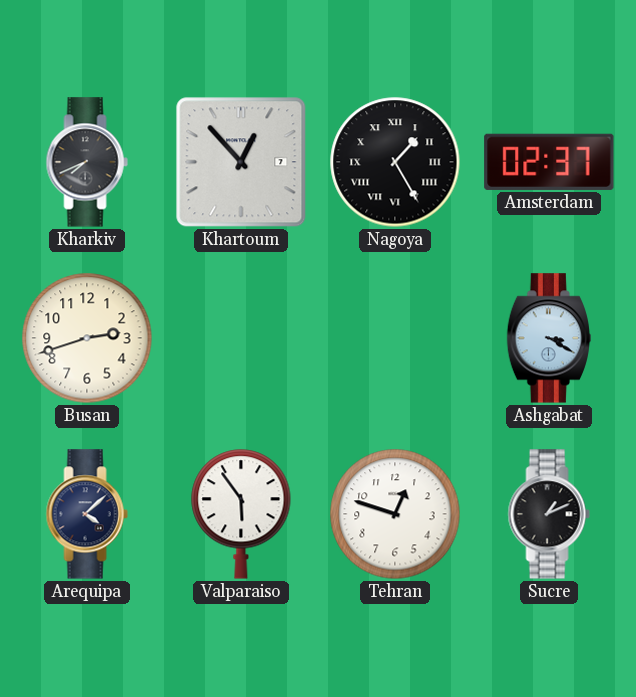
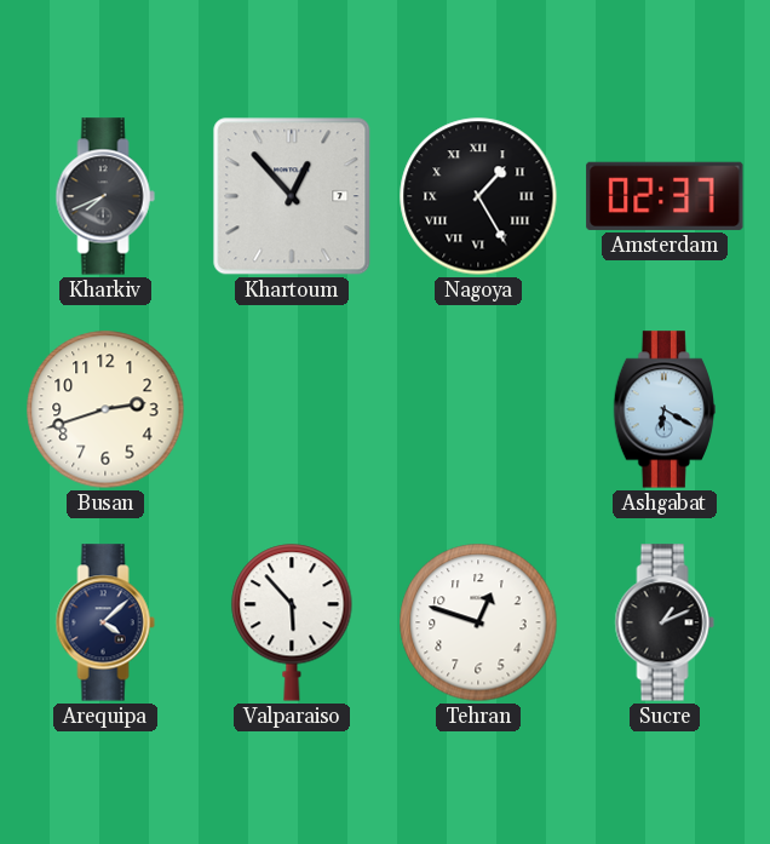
Ashgabat: 3:20 -> 6:20 (663, 409)
Valparaiso: 5:54 -> 5:53 (292, 622)
